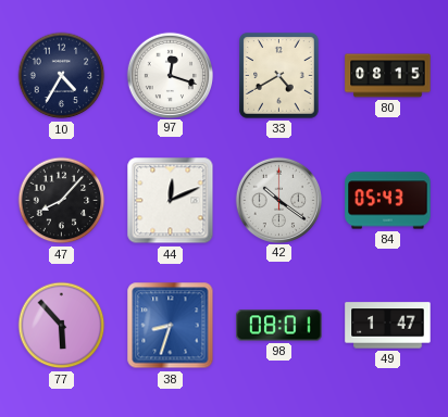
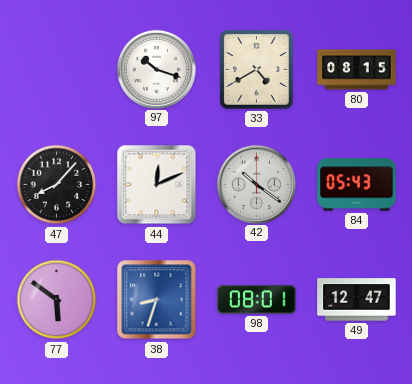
10: 4:35 -> none (62, 76)
97: 12:18 -> 10:18 (156, 69)
77: 5:53 -> 5:51 (57, 300)
49: 1:47 -> 12:47 (357, 300)
